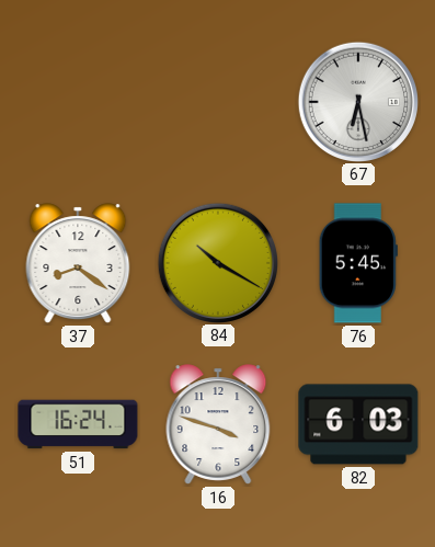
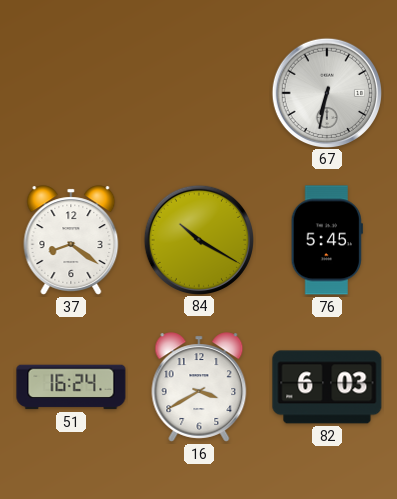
67: 6:28 -> 6:32 (326, 92)
16: 3:48 -> 3:40 (199, 387)
